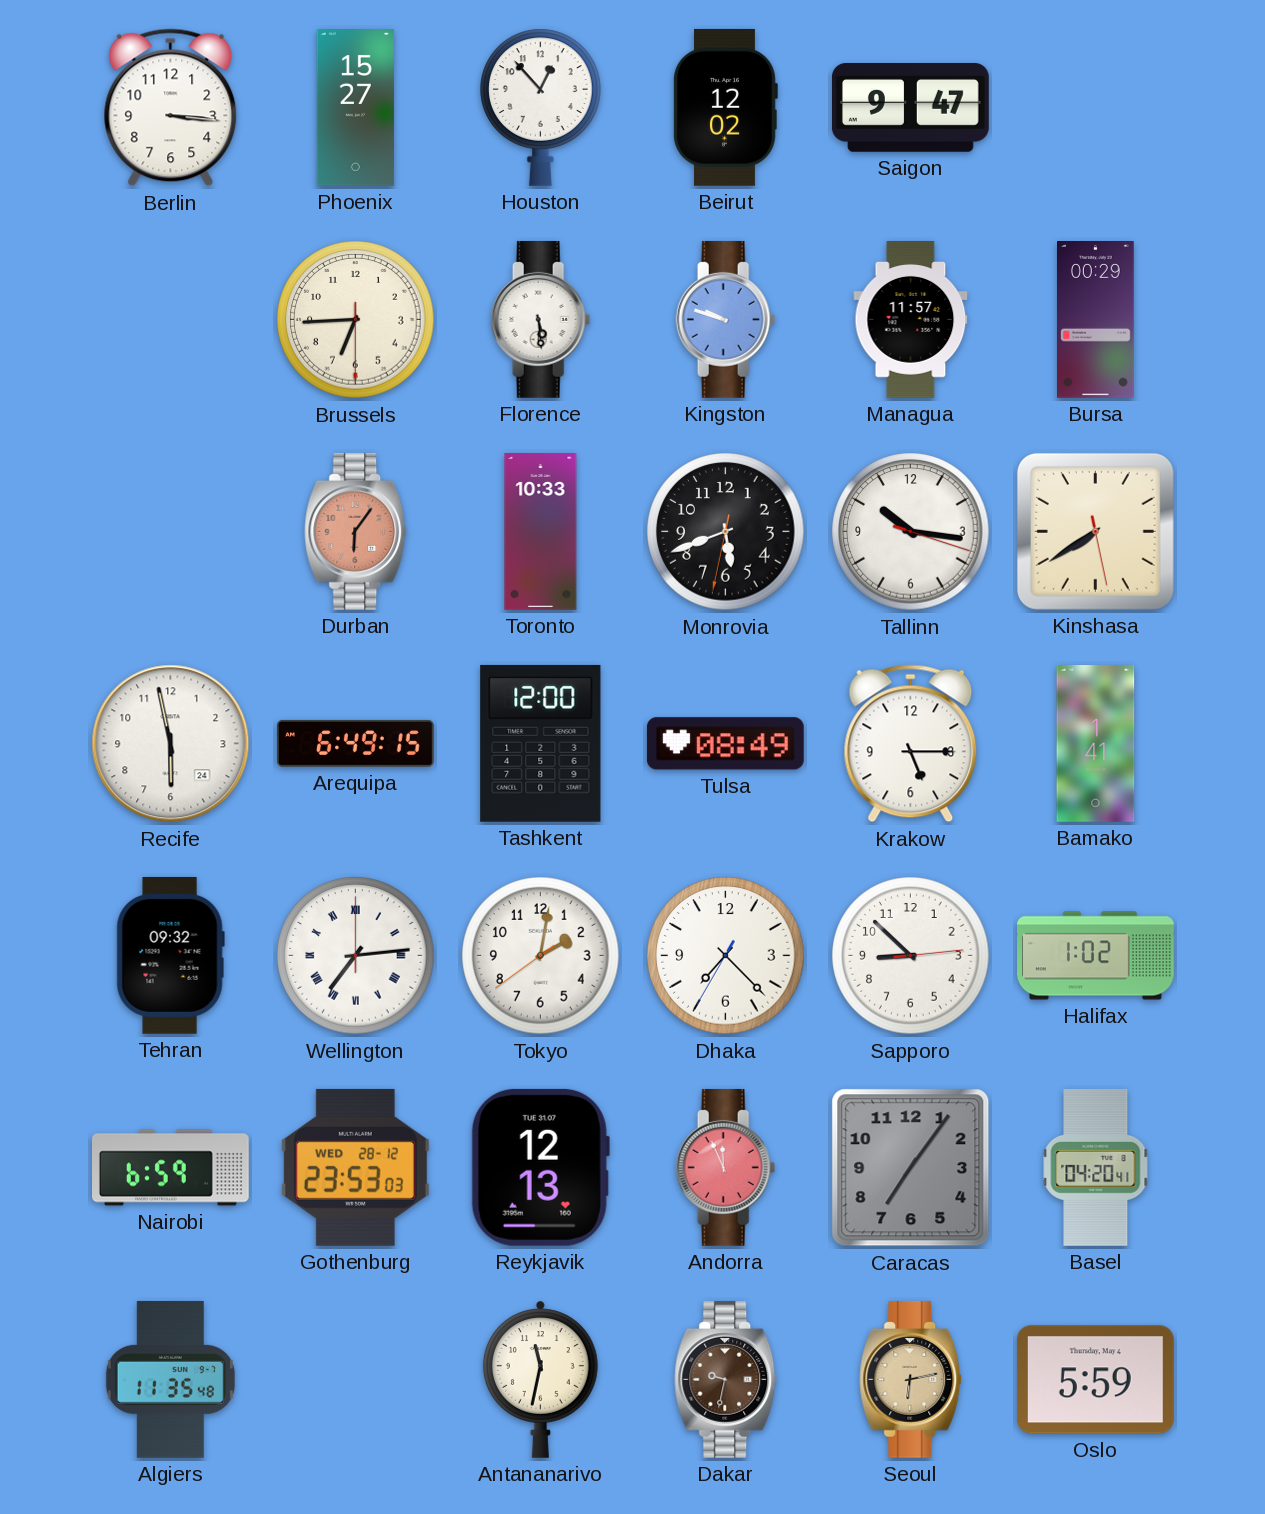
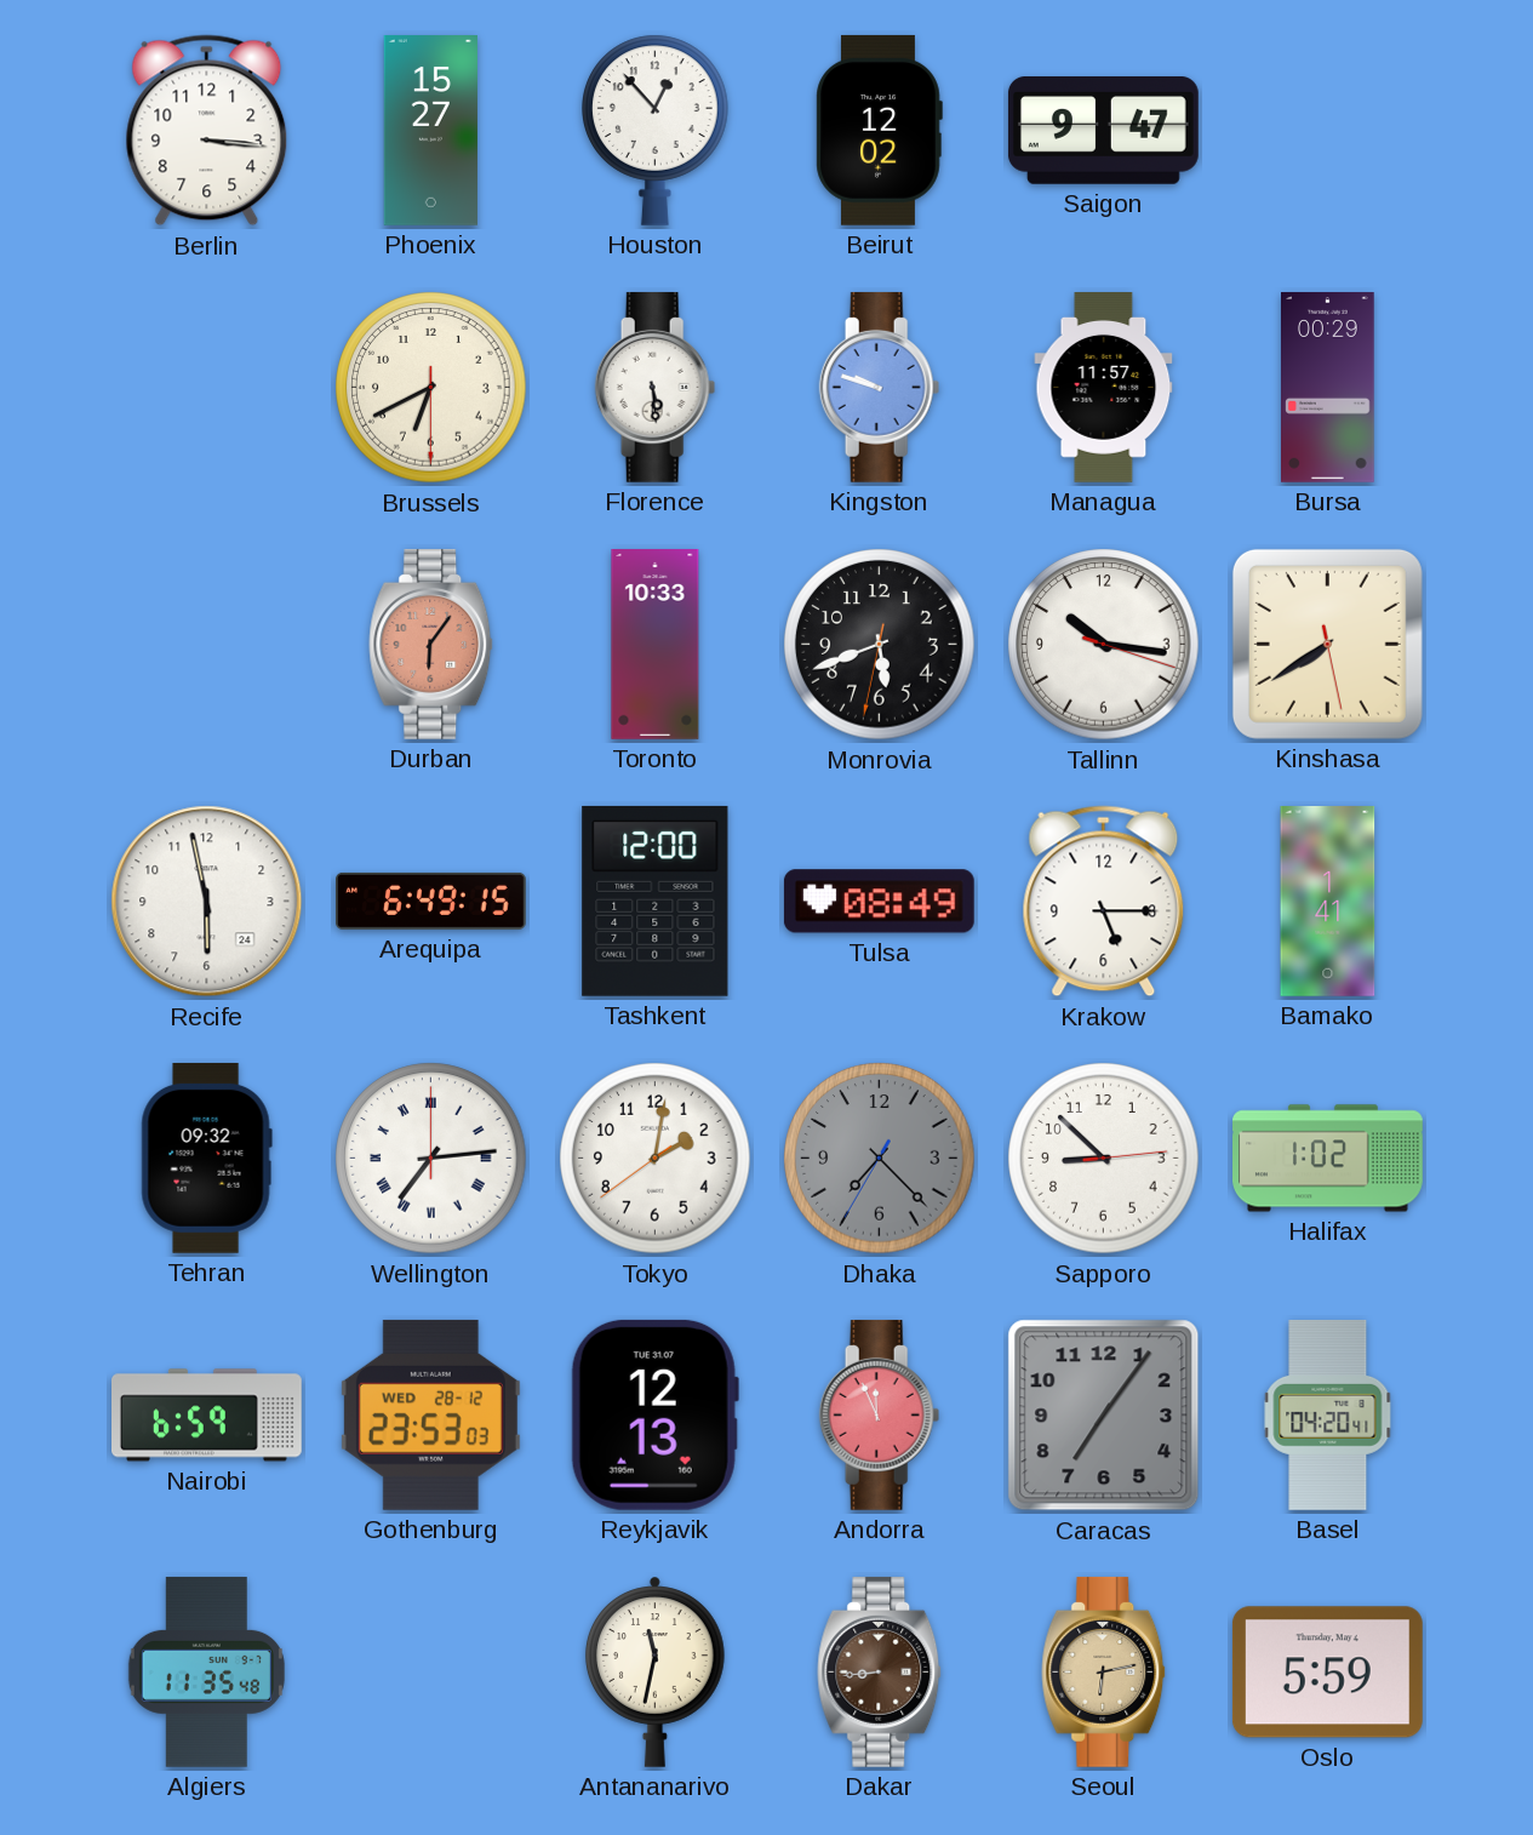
Brussels: 6:44 -> 6:40 (431, 388)
Dhaka dial: white -> grey (880, 1159)
Dakar: 9:32 -> 8:44 (880, 1671)
